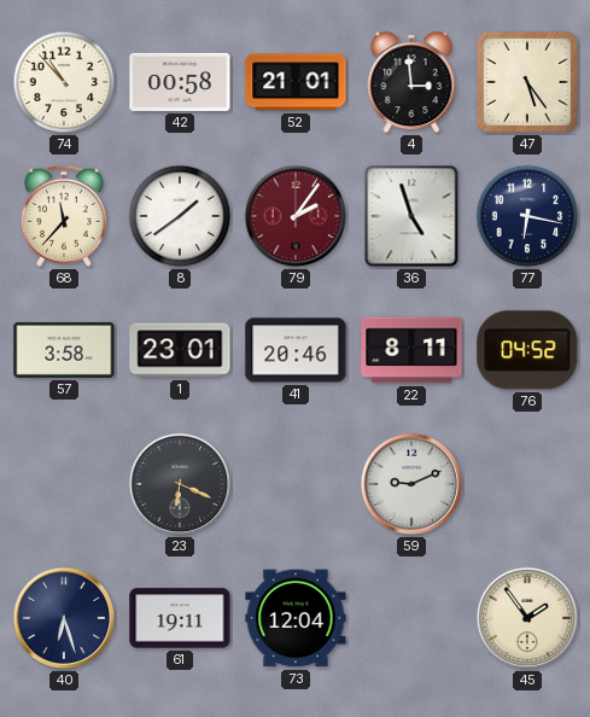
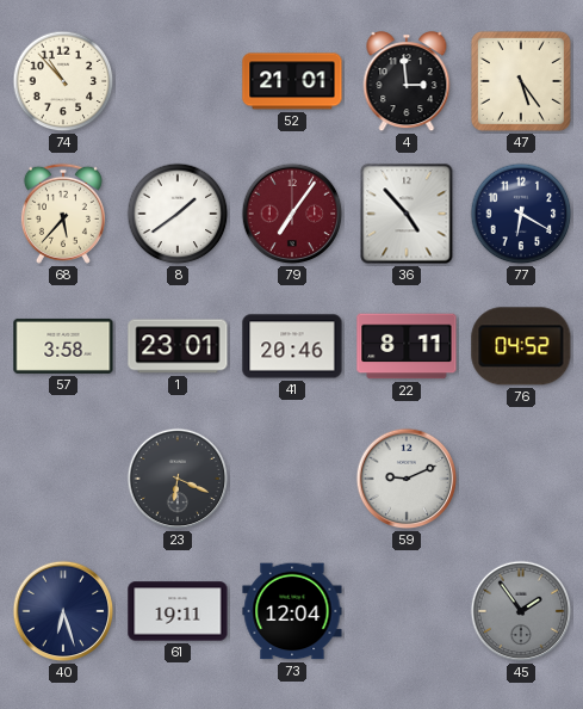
42: 00:58 -> none (180, 82)
68: 11:37 -> 5:37 (63, 214)
79: 2:06 -> 7:06 (292, 214)
36: 4:57 -> 4:53 (407, 214)
77: 6:17 -> 6:20 (521, 214)
45 dial: cream -> grey (521, 611)
